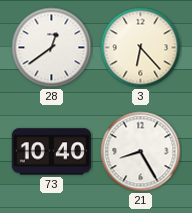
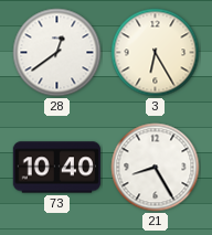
3: 6:23 -> 6:25 (156, 53)
